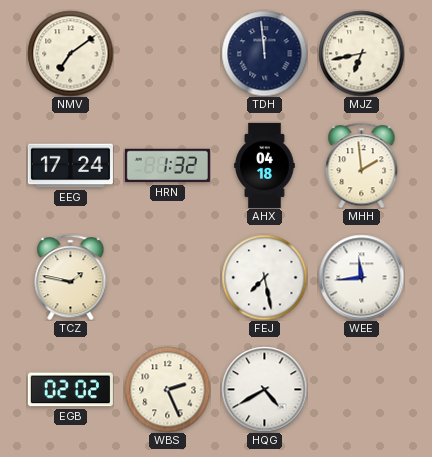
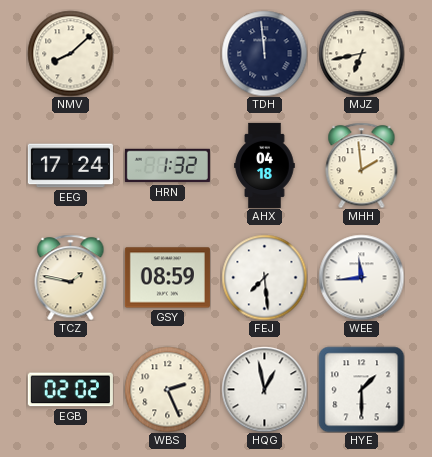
NMV: 7:09 -> 8:08 (70, 53)
GSY: none -> 08:59 (167, 278)
FEJ: 7:28 -> 7:29 (264, 277)
HQG: 4:40 -> 12:58 (264, 389)
HYE: none -> 1:30 (361, 389)
